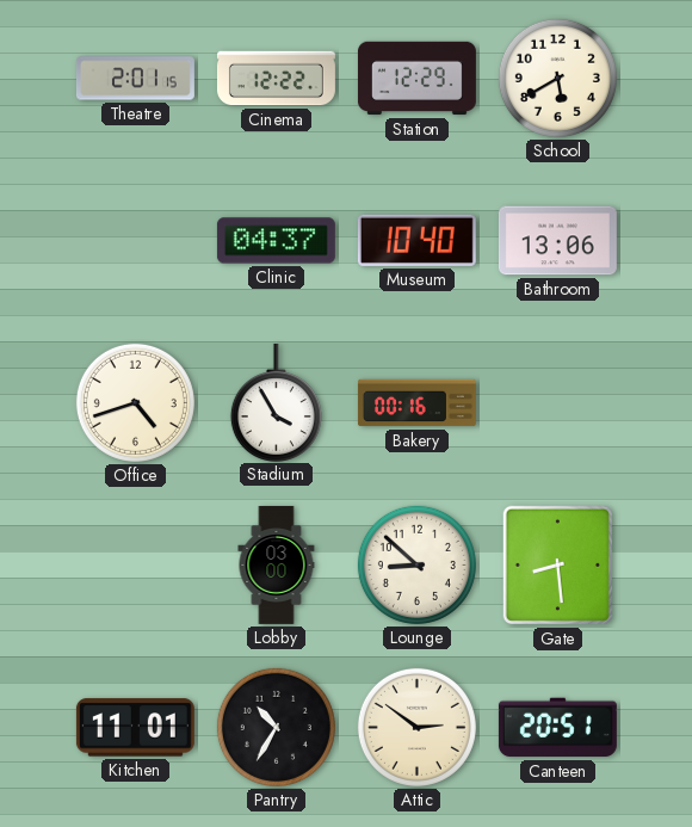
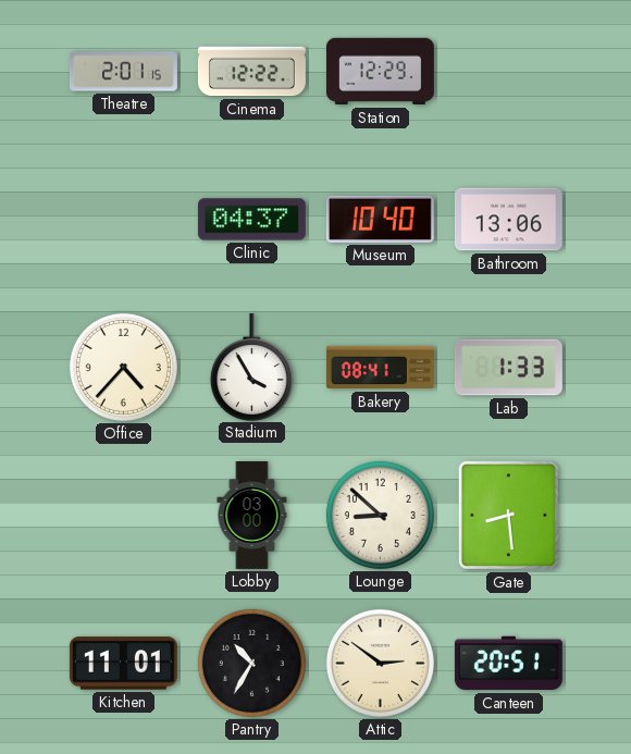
School: 5:40 -> none (557, 78)
Office: 4:42 -> 4:37 (123, 367)
Bakery: 00:16 -> 08:41 (380, 368)
Lab: none -> 1:33 (508, 368)
